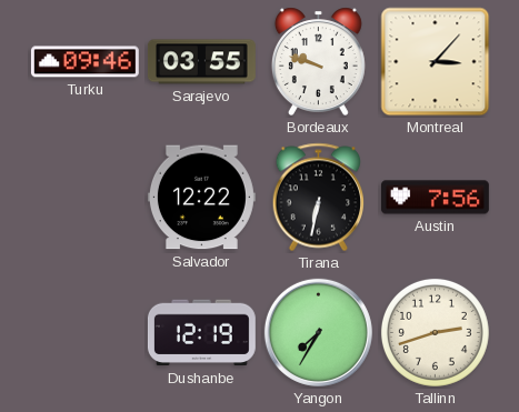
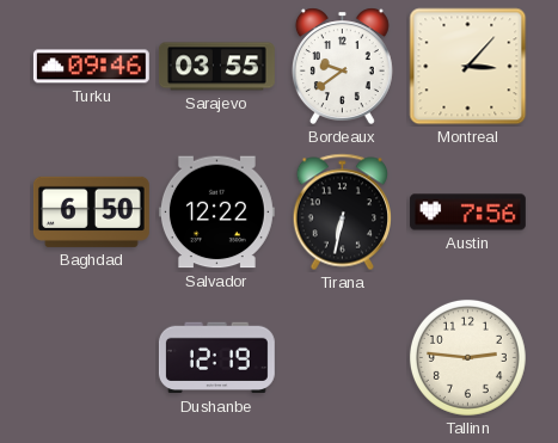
Bordeaux: 9:48 -> 9:39 (342, 66)
Baghdad: none -> 6:50 (91, 211)
Yangon: 7:35 -> none (318, 332)
Tallinn: 2:42 -> 2:46 (467, 357)
